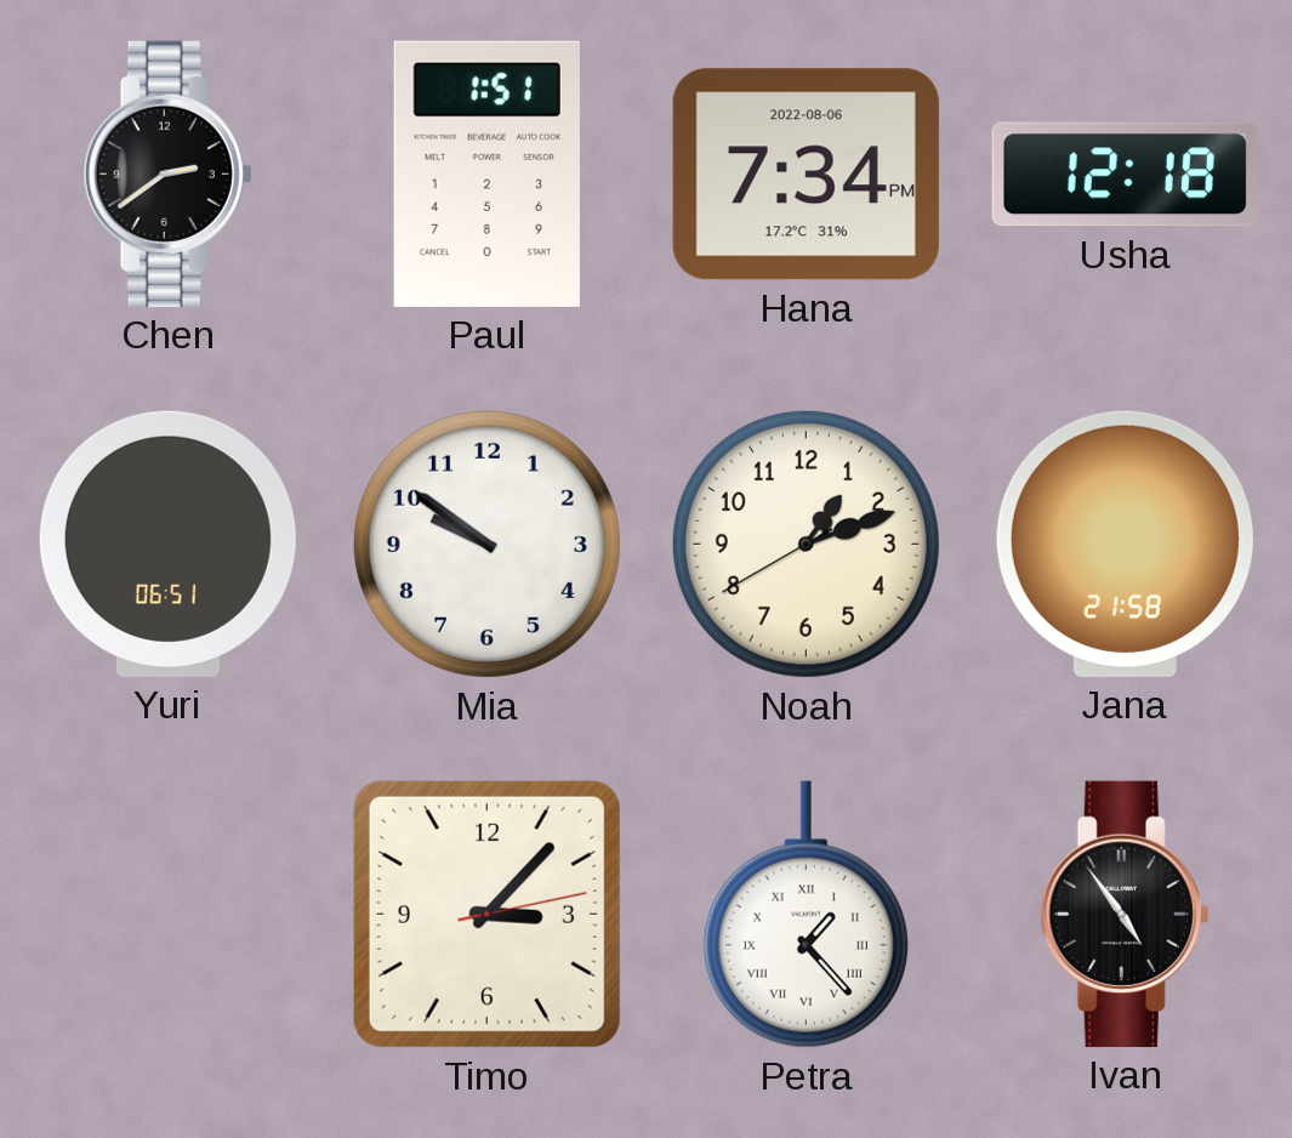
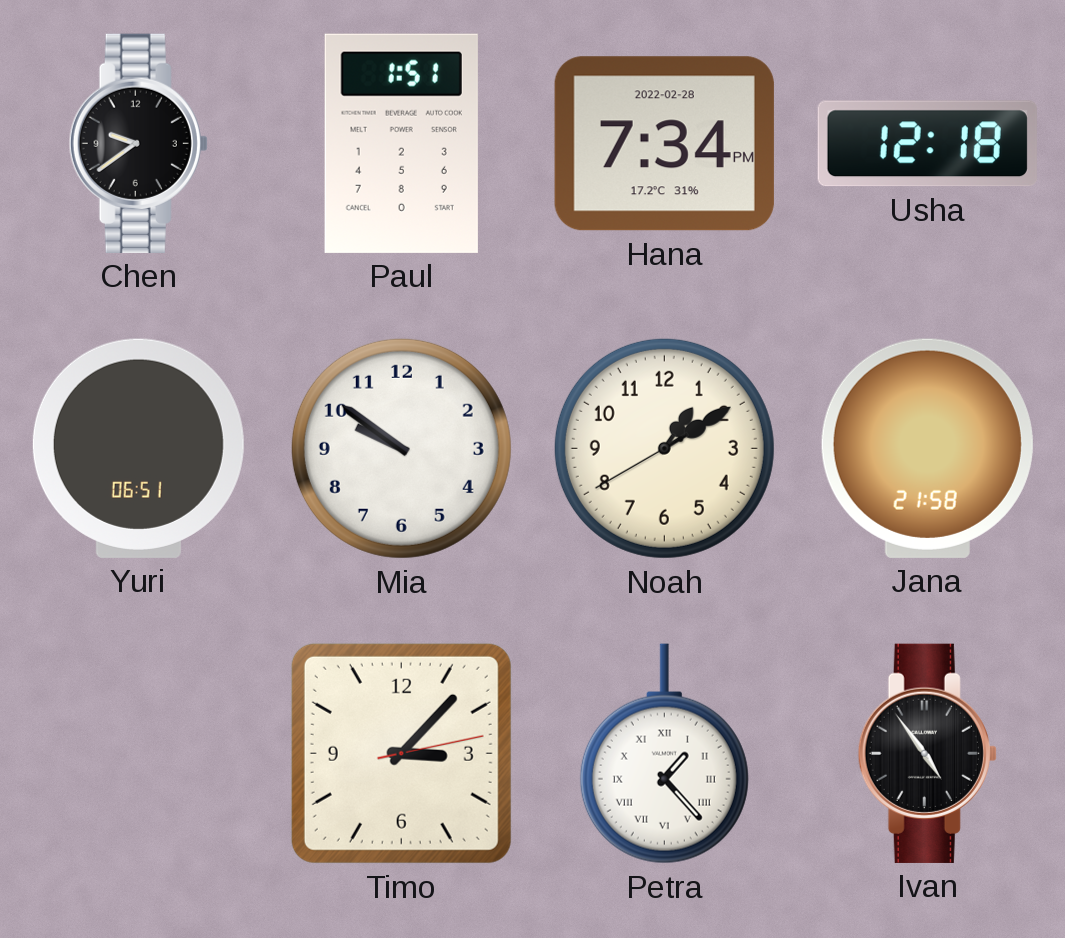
Chen: 2:39 -> 9:39 (138, 143)
Hana date: 2022-08-06 -> 2022-02-28 (664, 144)
Noah: 1:11 -> 1:09 (664, 448)
